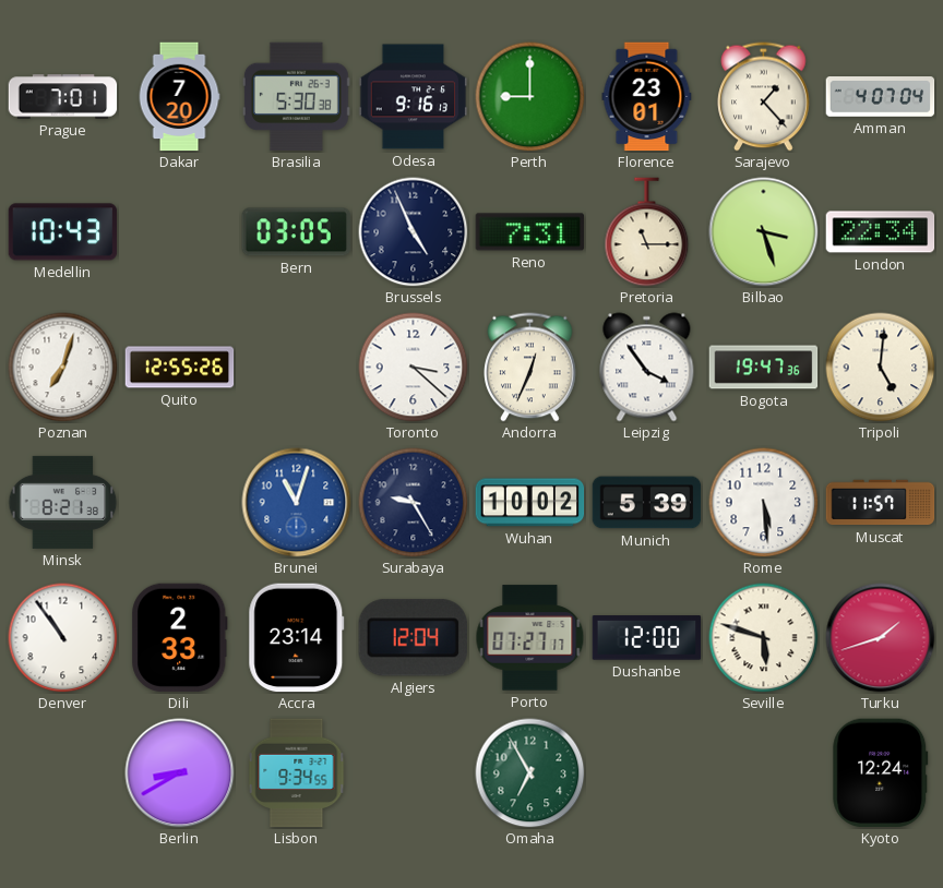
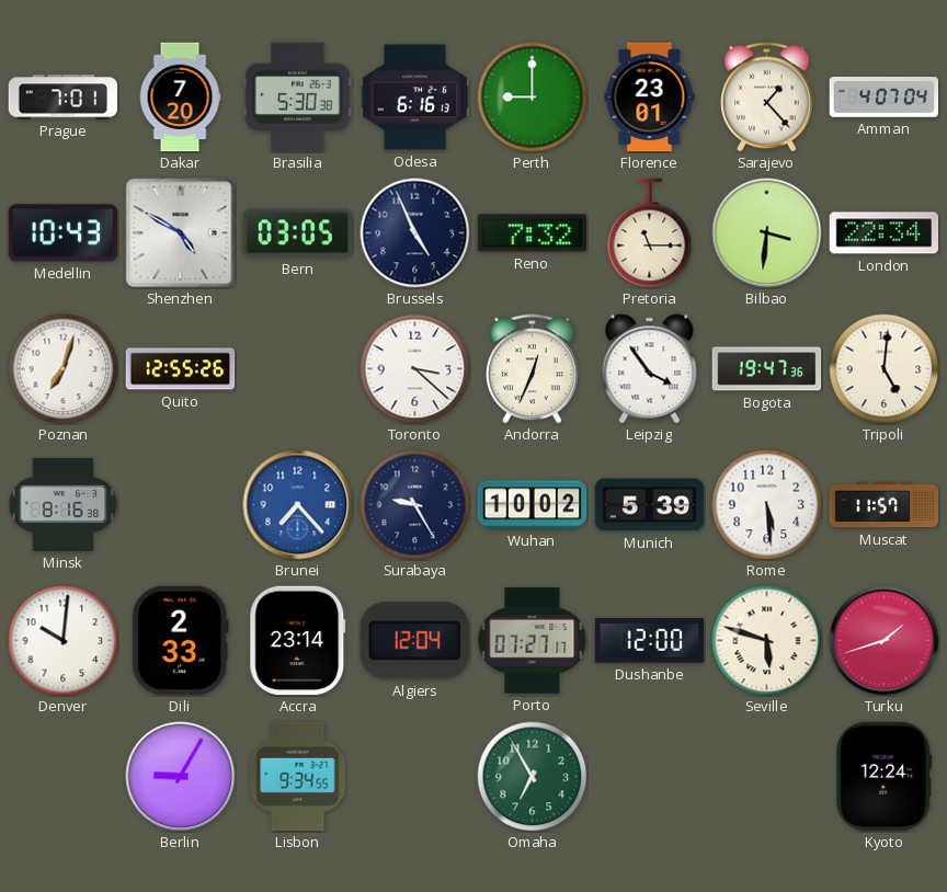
Odesa: 9:16 -> 6:16 (415, 98)
Shenzhen: none -> 4:50 (181, 233)
Reno: 7:31 -> 7:32 (533, 233)
Bilbao: 3:27 -> 3:31 (767, 233)
Minsk: 8:21 -> 8:16 (64, 504)
Brunei: 11:03 -> 7:23 (298, 505)
Denver: 10:54 -> 10:01 (64, 641)
Berlin: 8:40 -> 9:05 (181, 777)
